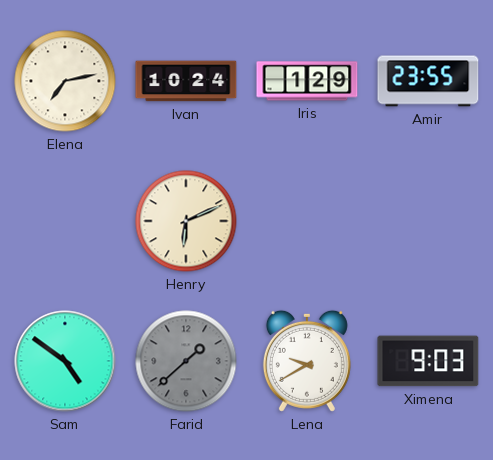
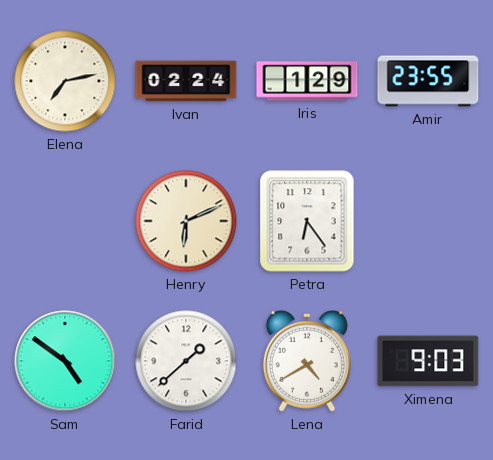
Ivan: 10:24 -> 02:24 (186, 81)
Petra: none -> 6:24 (307, 221)
Farid dial: grey -> white (186, 361)
Lena: 9:40 -> 4:40 (307, 361)
